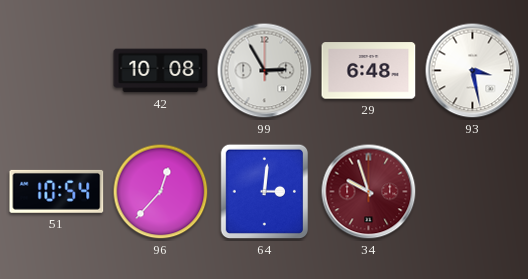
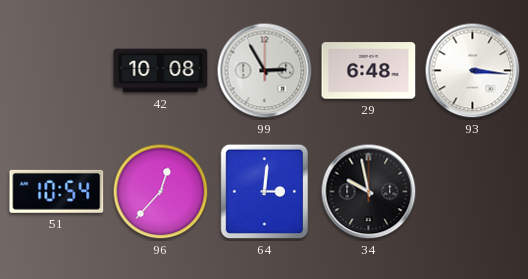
93: 3:28 -> 3:16 (473, 71)
34: 9:57 -> 9:58 (369, 192)
34 dial: burgundy -> black (369, 192)
